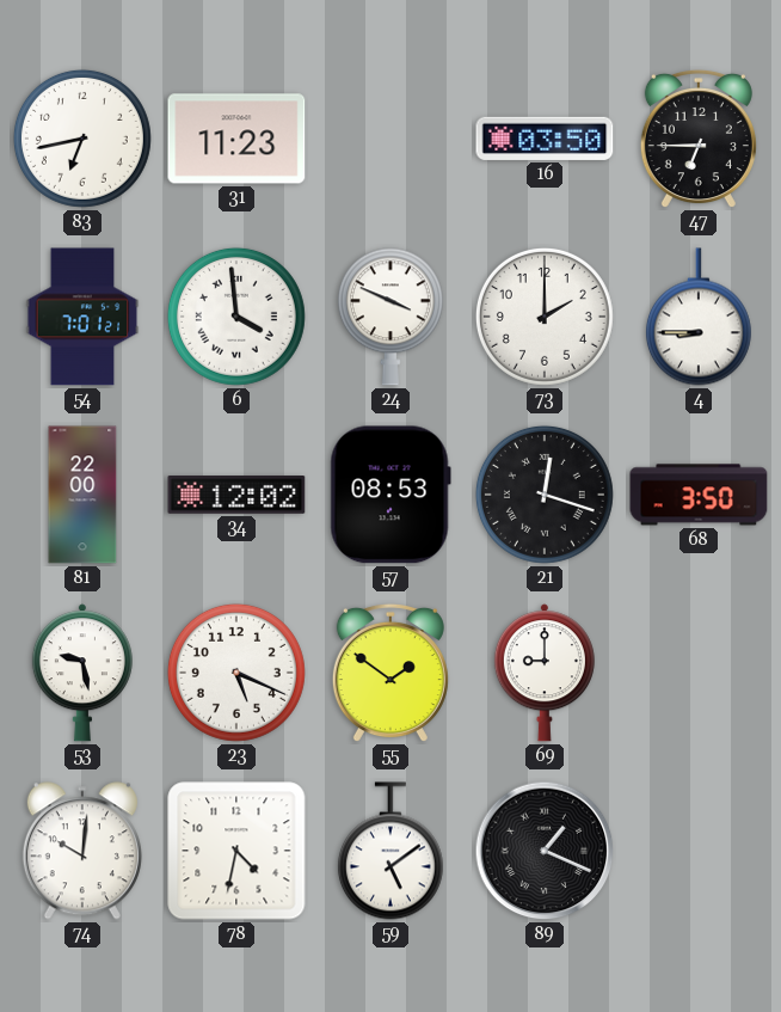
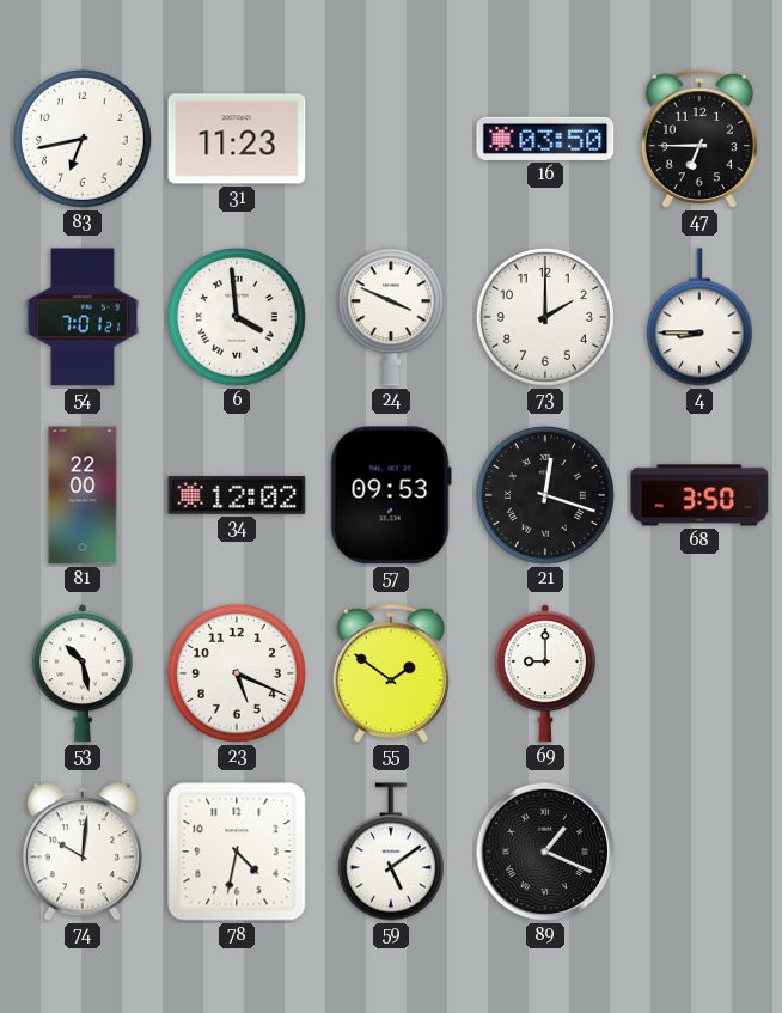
57: 08:53 -> 09:53 (391, 495)
53: 9:28 -> 10:28 (83, 673)
